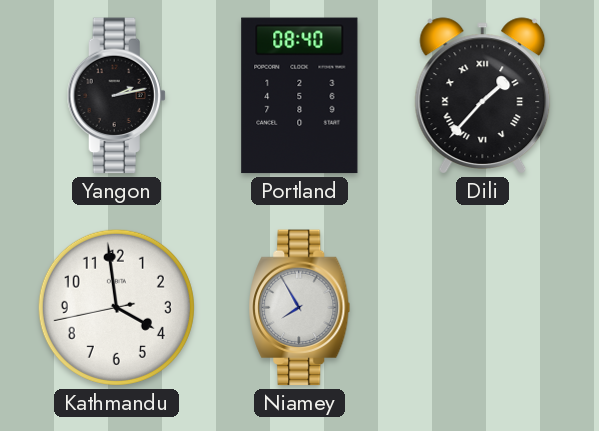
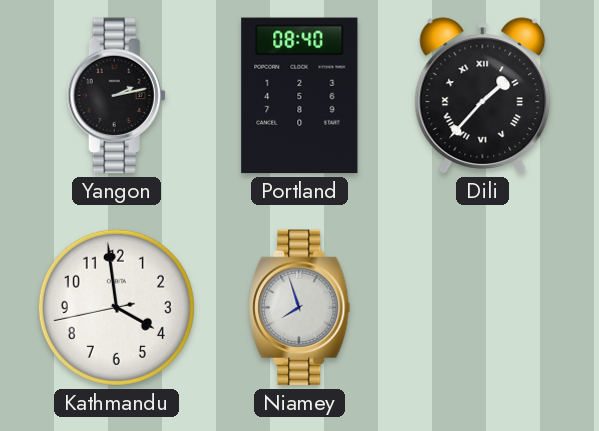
Niamey: 7:55 -> 7:57 (300, 308)
